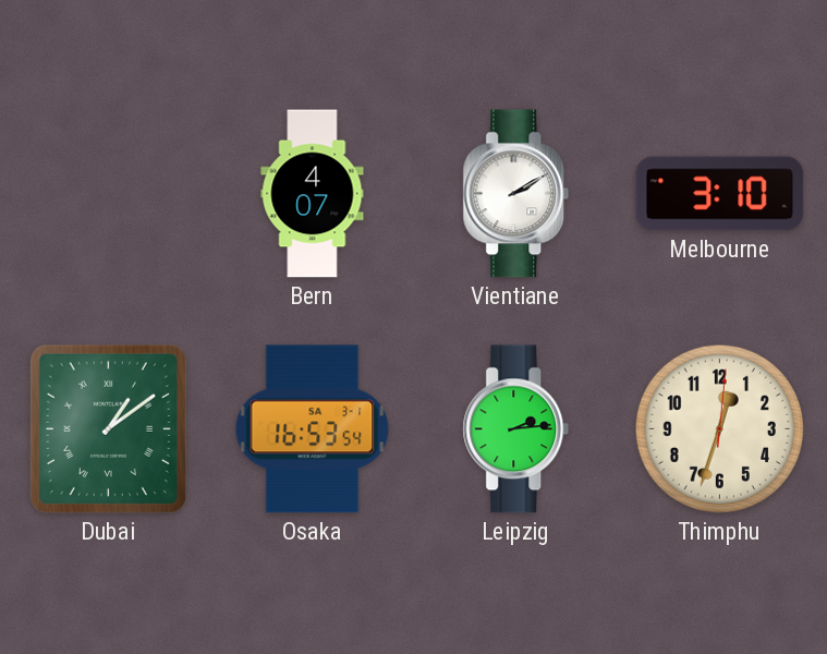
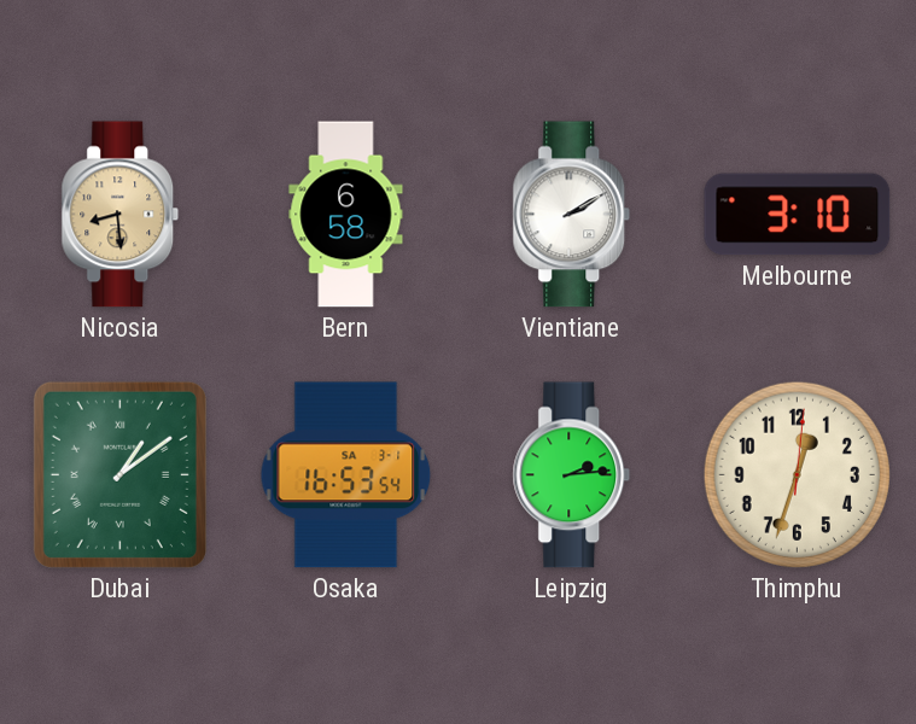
Nicosia: none -> 8:29 (121, 215)
Bern: 4:07 -> 6:58 (346, 215)
